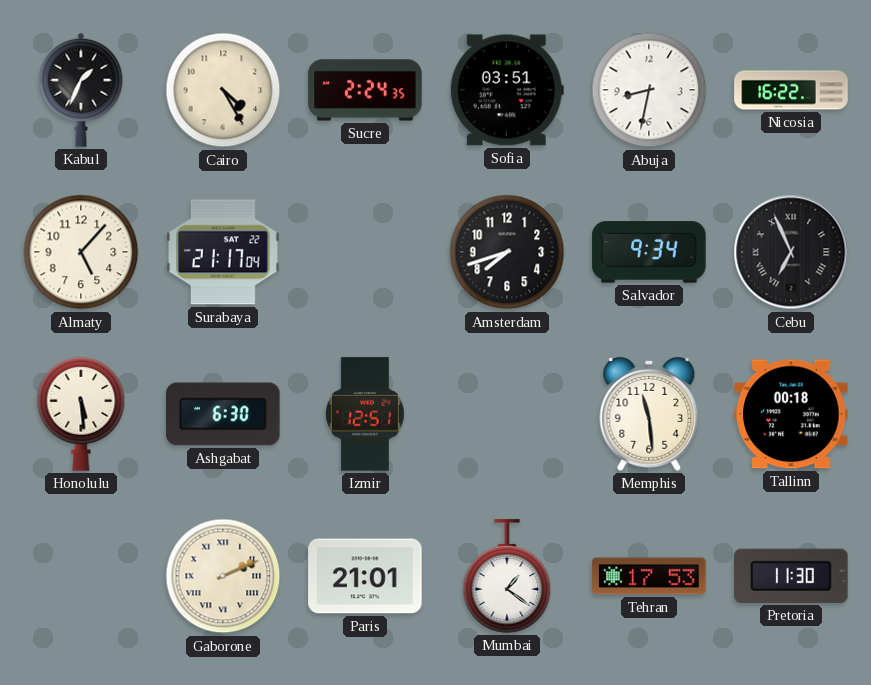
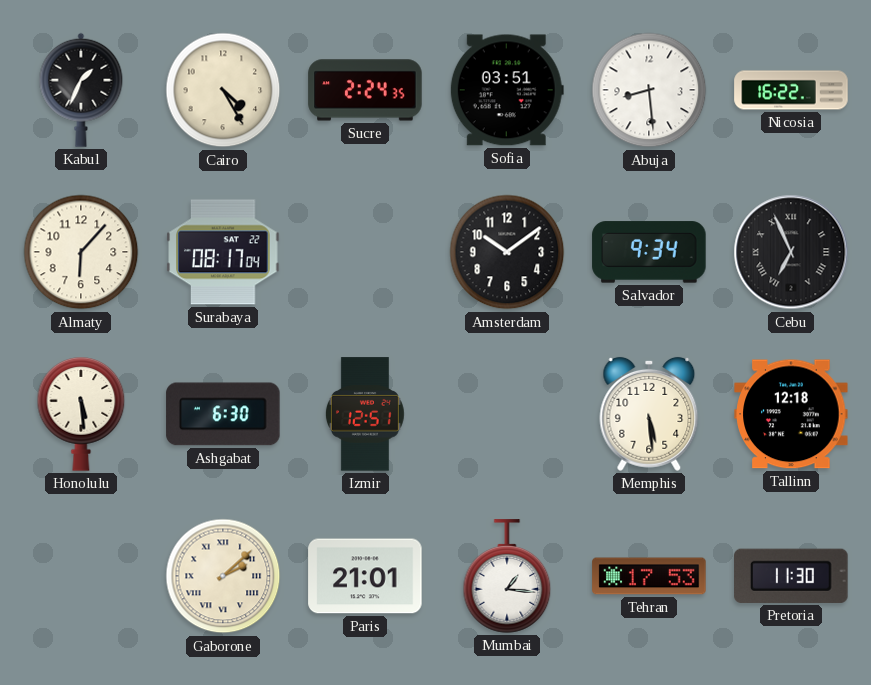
Abuja: 8:32 -> 8:29 (649, 90)
Almaty: 5:07 -> 6:07 (81, 252)
Surabaya: 21:17 -> 08:17 (223, 252)
Amsterdam: 7:42 -> 10:09 (507, 252)
Memphis: 11:29 -> 5:29 (649, 414)
Tallinn: 00:18 -> 12:18 (791, 414)
Gaborone: 2:11 -> 2:08 (223, 576)
Mumbai: 1:21 -> 1:16 (507, 576)
